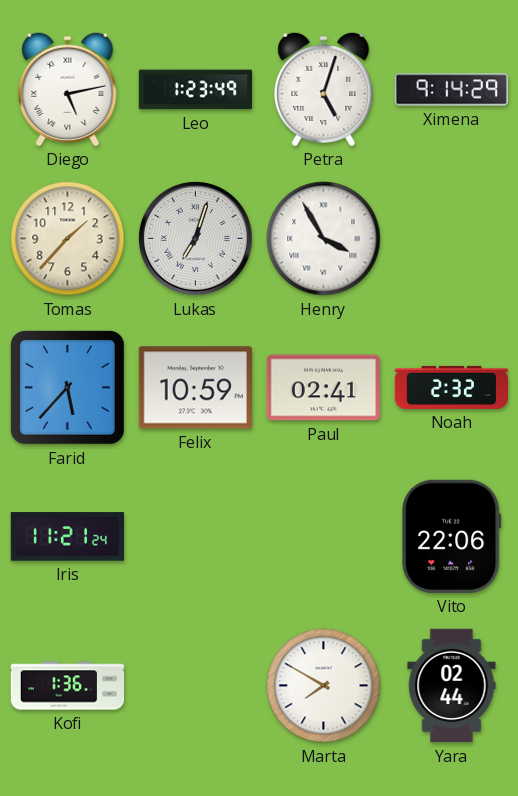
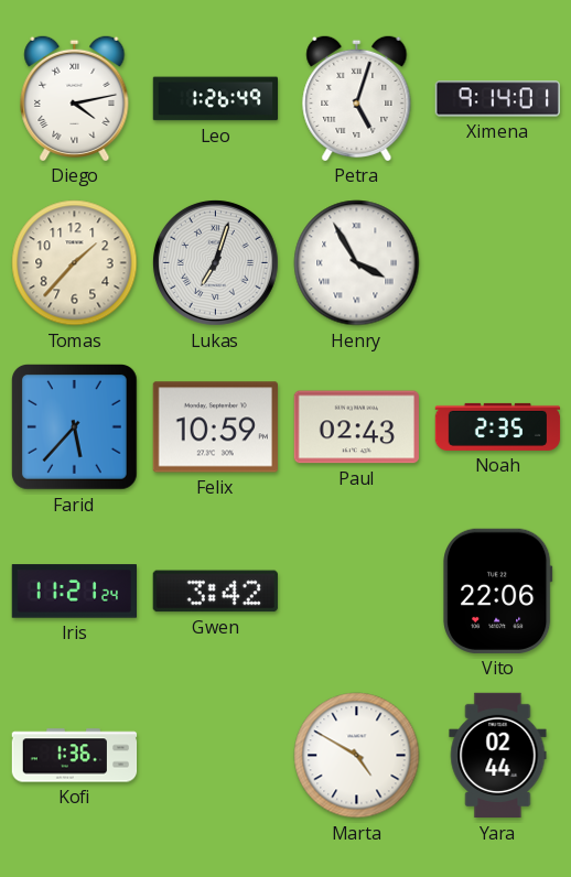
Diego: 5:13 -> 4:13 (75, 98)
Leo: 1:23 -> 1:26 (216, 99)
Ximena: 9:14:29 -> 9:14:01 (497, 99)
Paul: 02:41 -> 02:43 (356, 427)
Noah: 2:32 -> 2:35 (498, 426)
Gwen: none -> 3:42 (215, 592)
Marta: 7:50 -> 4:50 (357, 756)
